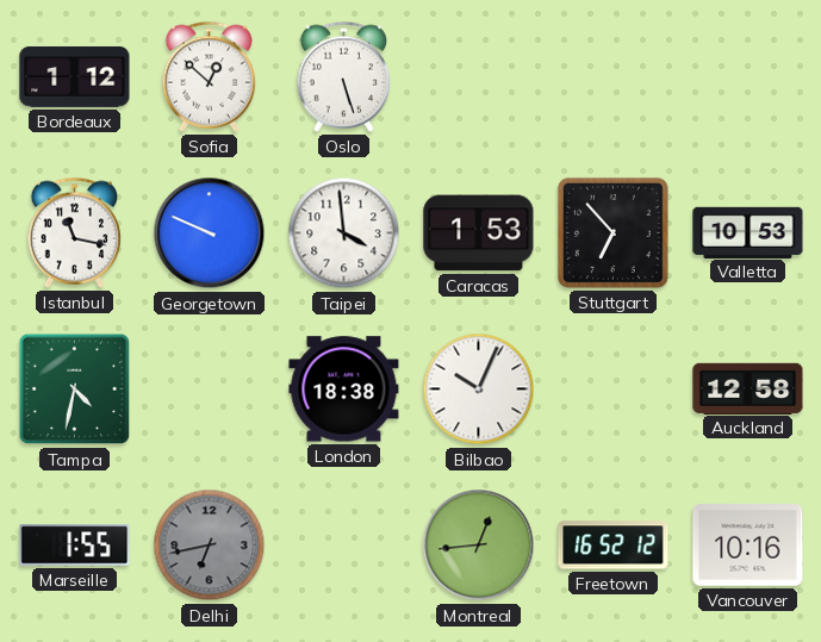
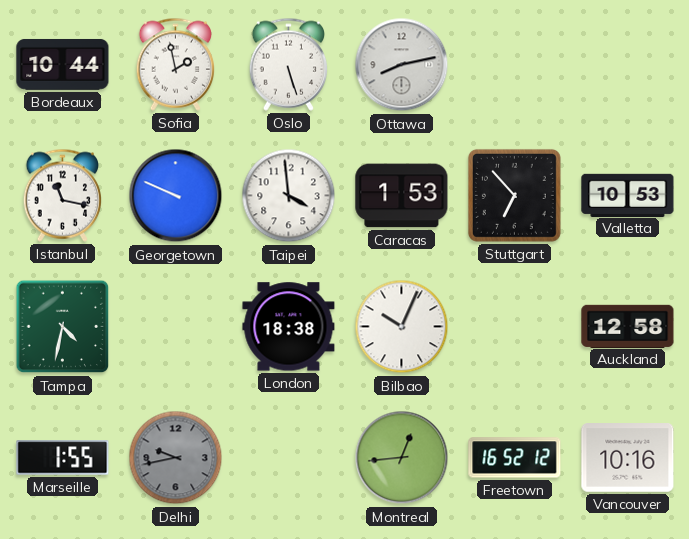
Bordeaux: 1:12 -> 10:44 (63, 64)
Sofia: 12:52 -> 1:58 (175, 64)
Ottawa: none -> 8:13 (402, 65)
Delhi: 6:43 -> 9:43 (176, 458)
